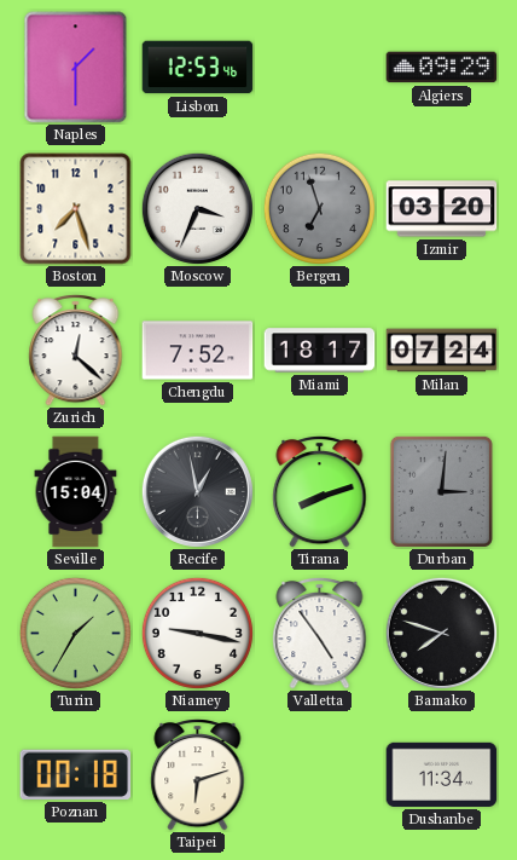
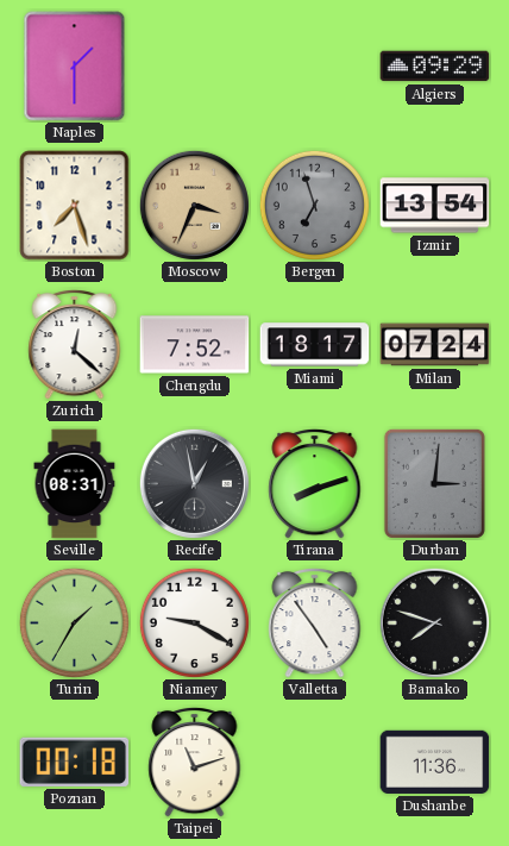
Lisbon: 12:53 -> none (198, 68)
Moscow dial: white -> champagne (194, 205)
Izmir: 03:20 -> 13:54 (435, 206)
Seville: 15:04 -> 08:31 (75, 484)
Niamey: 9:17 -> 9:20 (194, 622)
Taipei: 6:12 -> 11:12 (195, 762)
Dushanbe: 11:34 -> 11:36 (435, 762)
